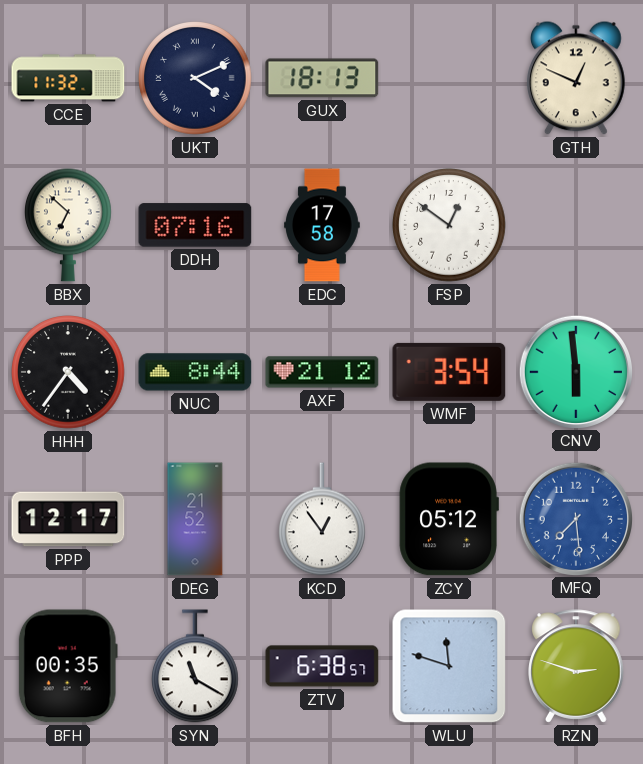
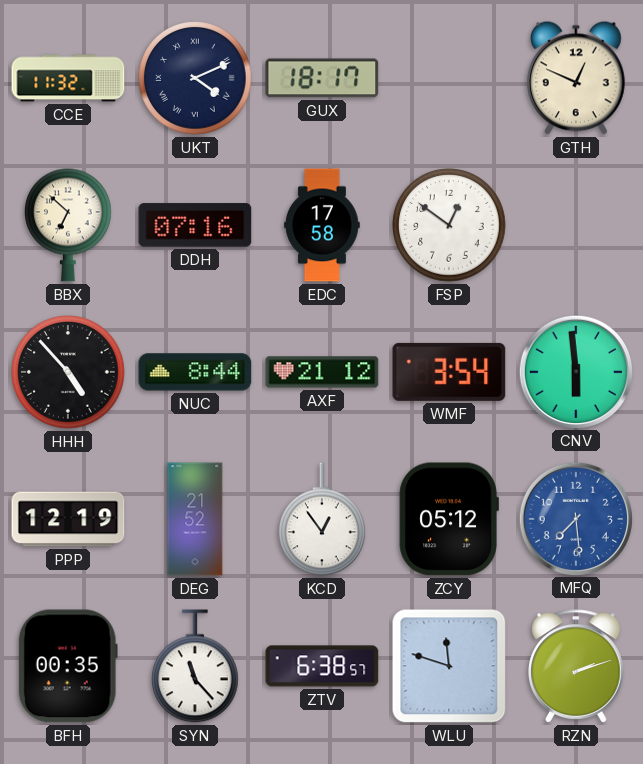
GUX: 18:13 -> 18:17 (322, 78)
HHH: 4:36 -> 4:53 (68, 372)
PPP: 12:17 -> 12:19 (68, 519)
SYN: 11:20 -> 11:23 (196, 666)
RZN: 2:48 -> 2:12 (576, 666)
